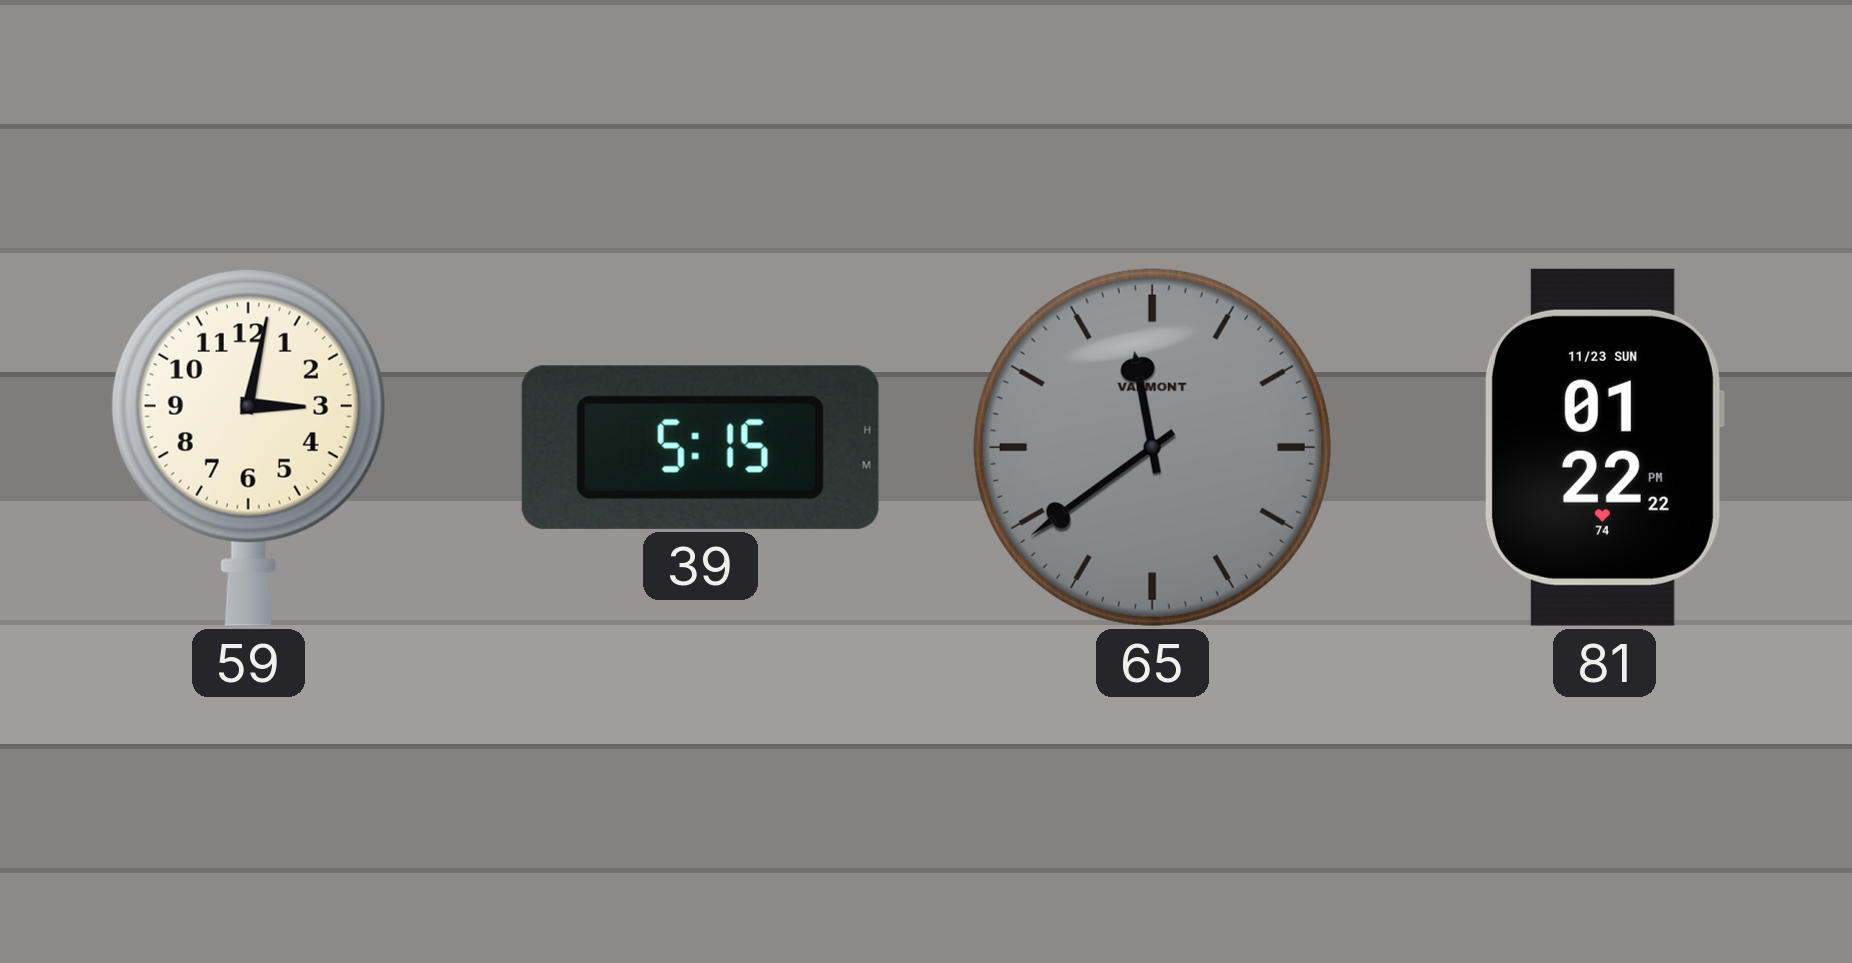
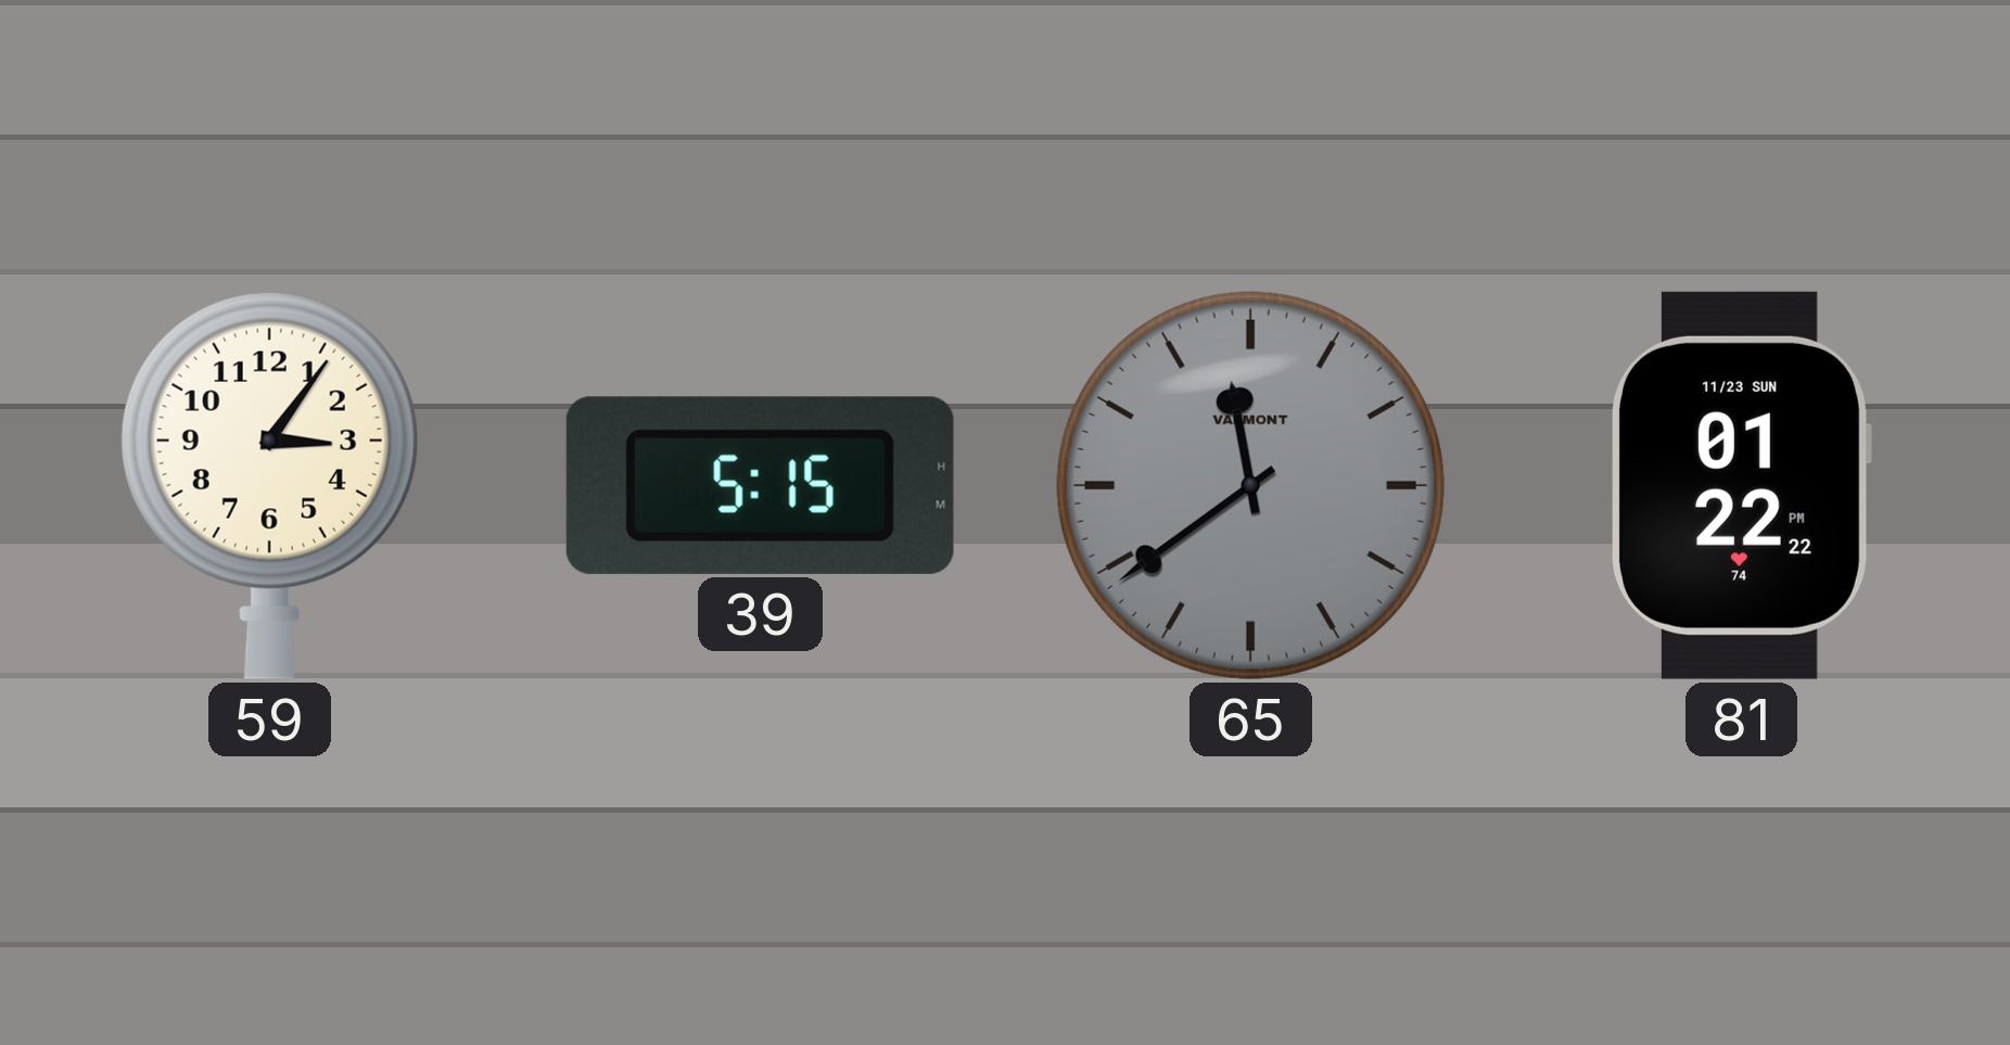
59: 3:02 -> 3:06 (269, 485)
